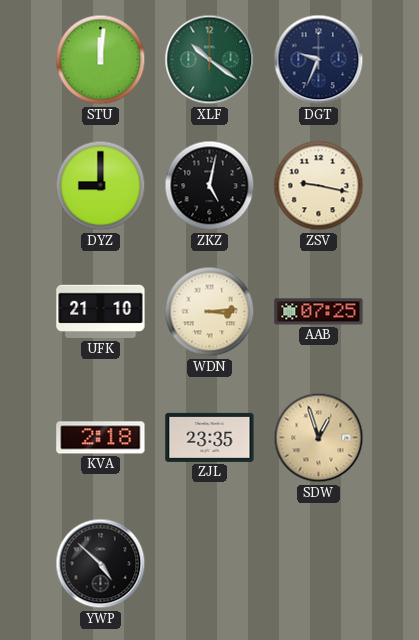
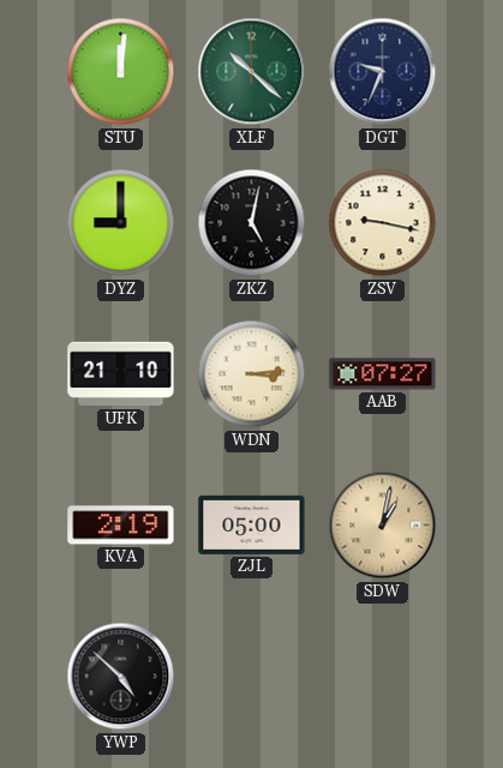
XLF: 10:21 -> 10:22 (252, 72)
AAB: 07:25 -> 07:27 (383, 374)
KVA: 2:18 -> 2:19 (121, 526)
ZJL: 23:35 -> 05:00 (252, 524)
SDW: 12:57 -> 1:02 (383, 526)
